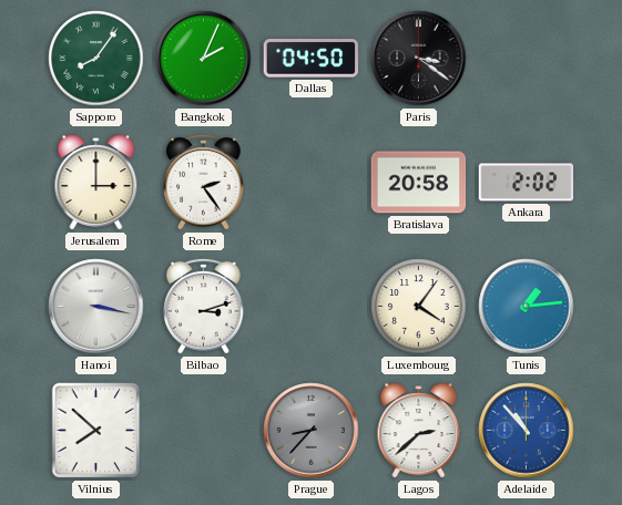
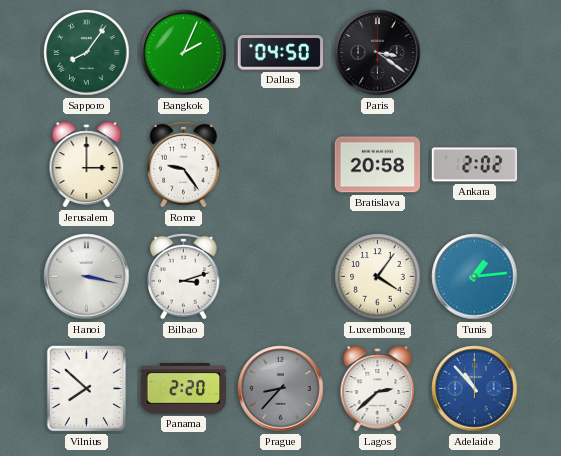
Rome: 2:24 -> 9:24 (184, 164)
Panama: none -> 2:20 (184, 389)
